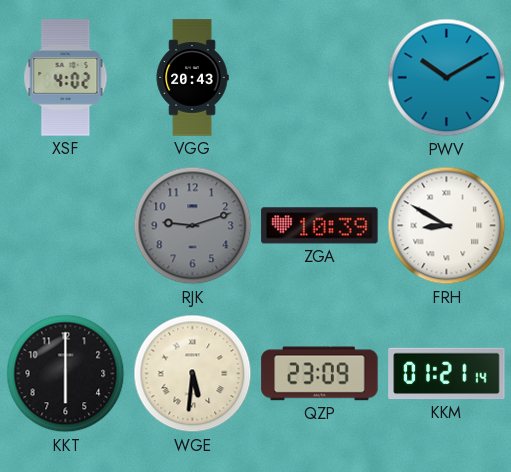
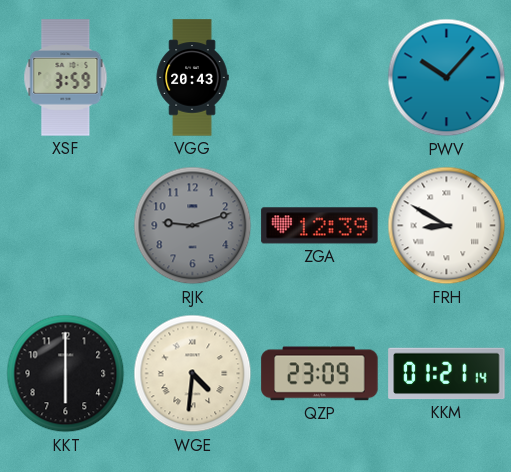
XSF: 4:02 -> 3:59 (66, 78)
PWV: 10:10 -> 10:07 (447, 78)
ZGA: 10:39 -> 12:39 (320, 226)
WGE: 5:31 -> 4:31 (193, 374)
